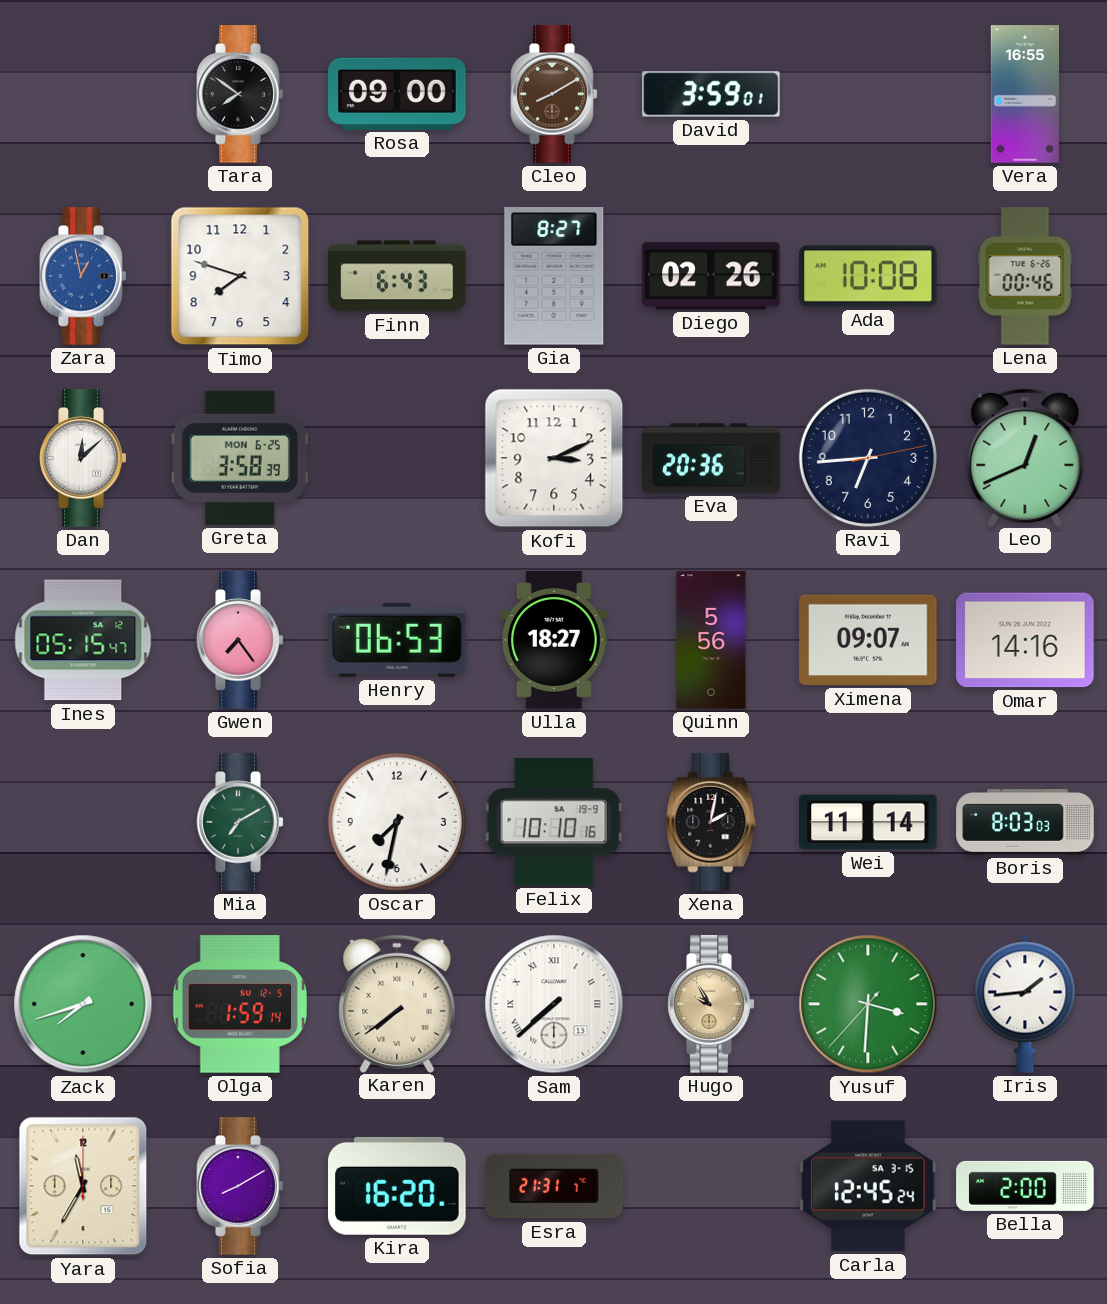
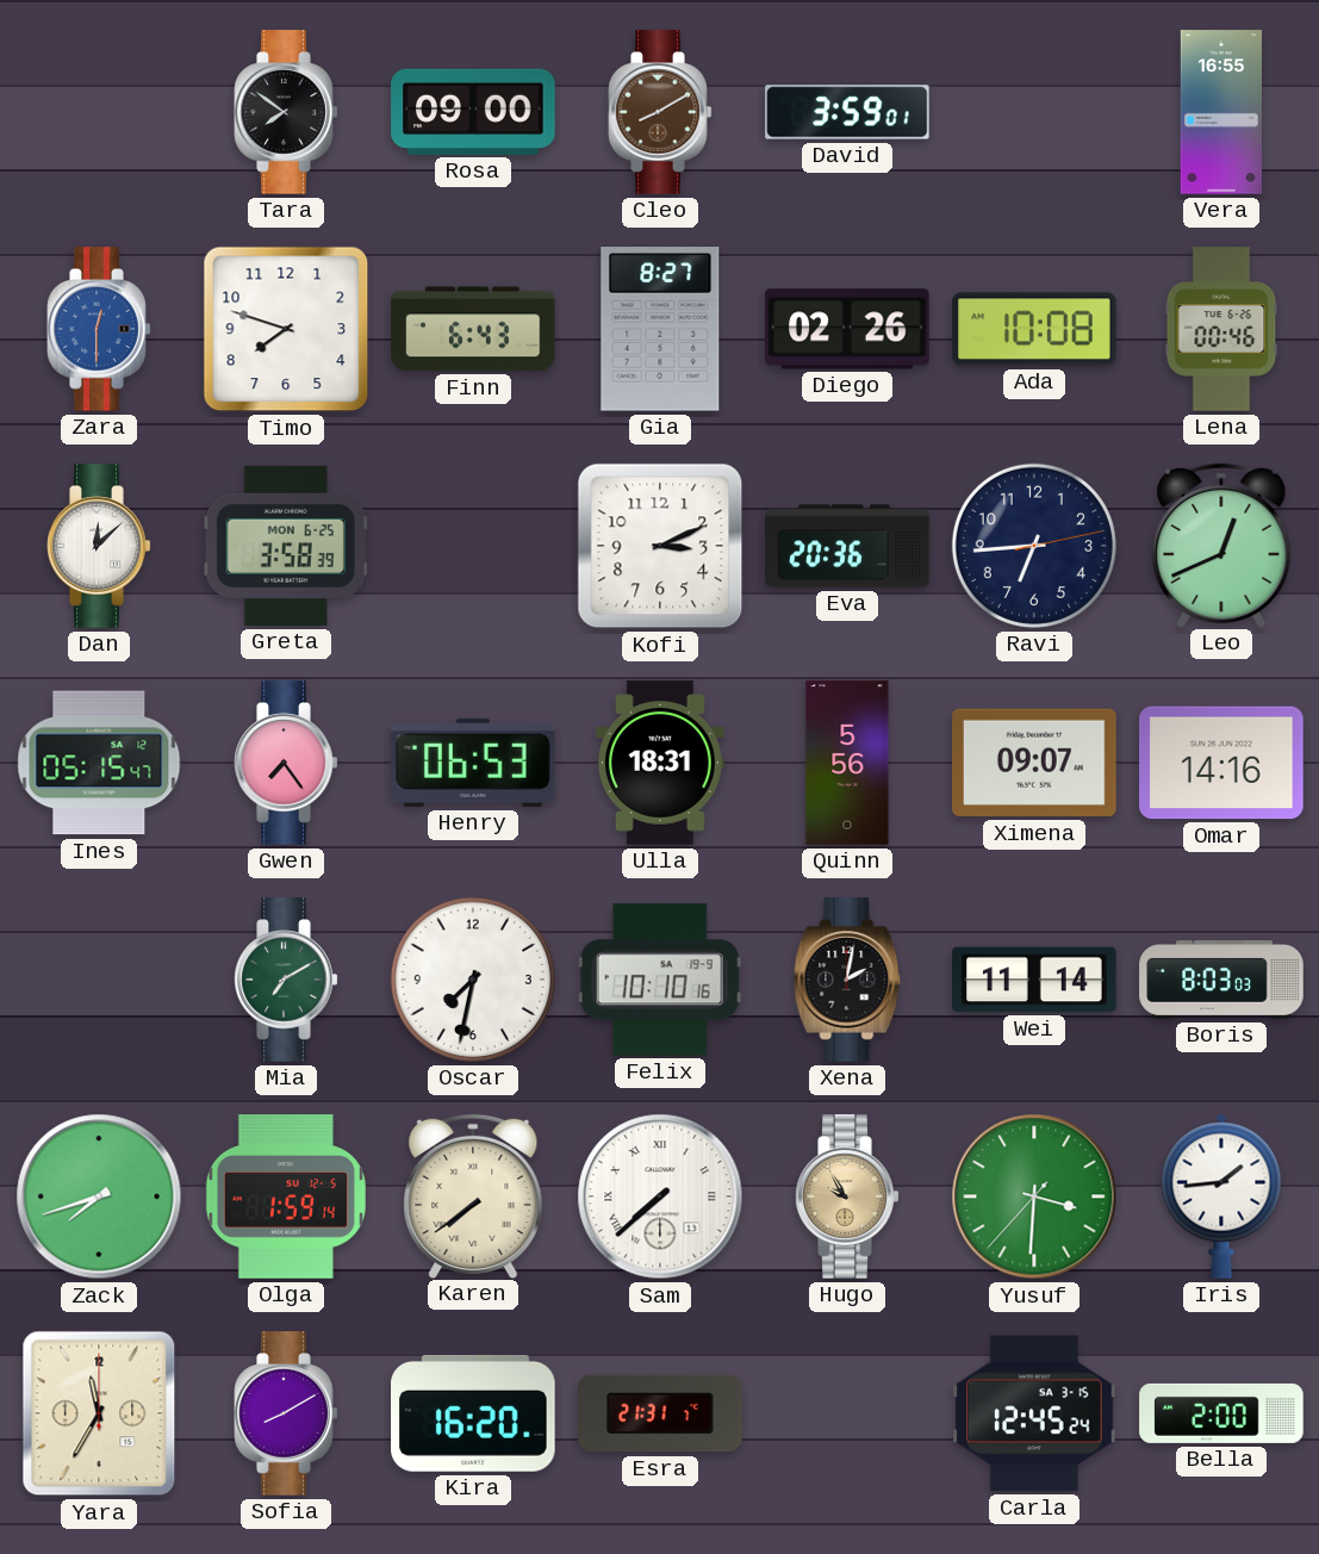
Zara: 12:58 -> 12:30 (99, 329)
Ulla: 18:27 -> 18:31 (660, 763)
